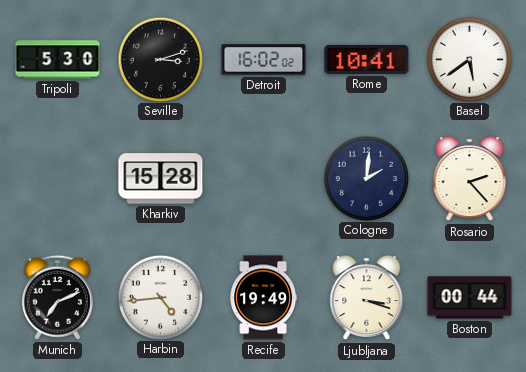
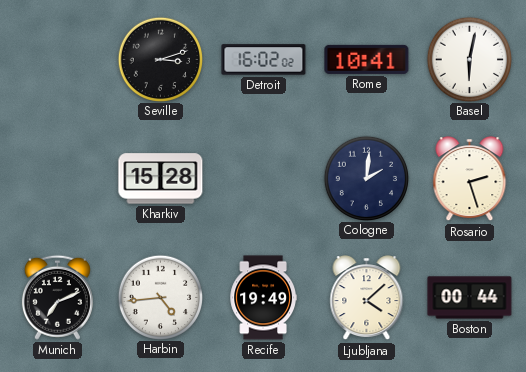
Tripoli: 5:30 -> none (58, 60)
Basel: 5:39 -> 6:02 (469, 59)
Rosario: 2:23 -> 2:27 (470, 179)
Ljubljana: 3:18 -> 4:08 (367, 298)
